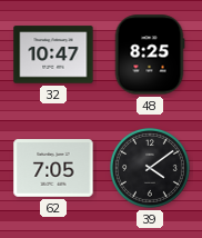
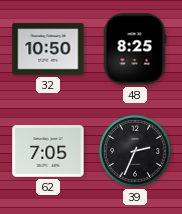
32: 10:47 -> 10:50 (48, 49)
39: 4:09 -> 2:34 (135, 151)
